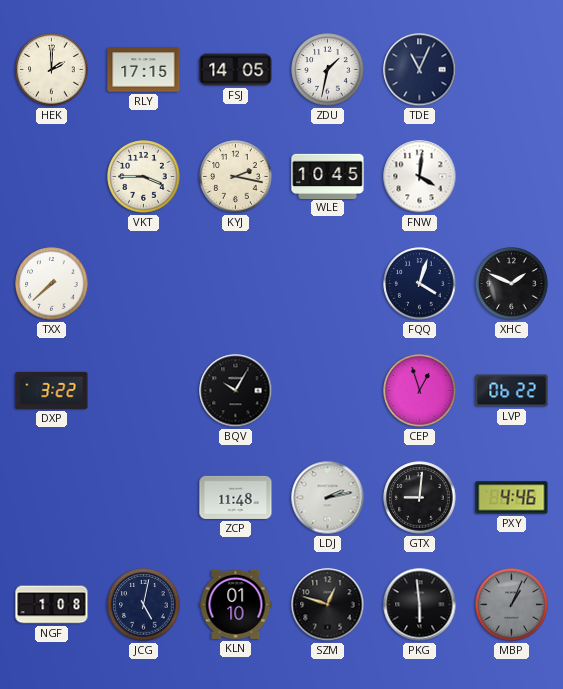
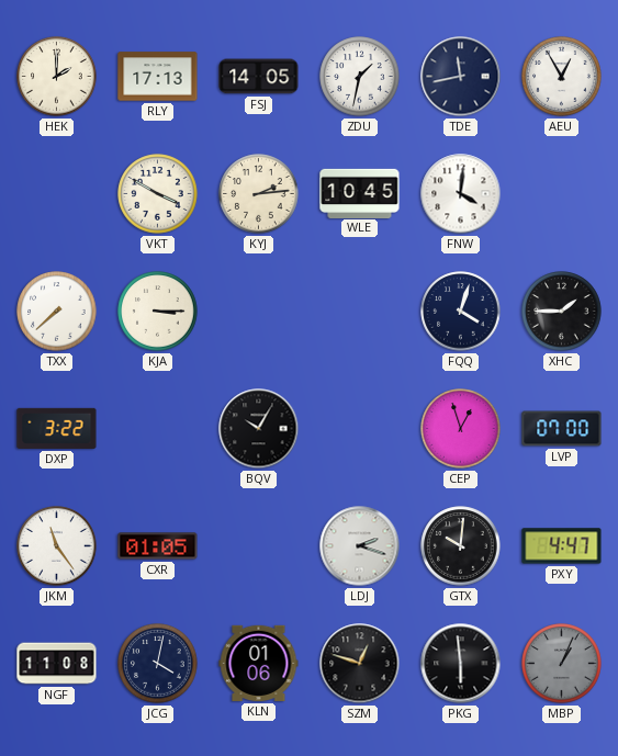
RLY: 17:15 -> 17:13 (158, 77)
TDE: 11:04 -> 11:43 (461, 77)
AEU: none -> 12:55 (562, 77)
VKT: 3:45 -> 3:50 (158, 194)
KYJ: 2:17 -> 2:14 (259, 194)
KJA: none -> 3:15 (158, 312)
XHC: 1:49 -> 1:45 (562, 312)
LVP: 06:22 -> 07:00 (562, 429)
JKM: none -> 11:24 (57, 546)
CXR: none -> 01:05 (158, 546)
ZCP: 11:48 -> none (236, 497)
LDJ: 2:13 -> 2:18 (360, 546)
GTX: 9:01 -> 10:01 (461, 546)
PXY: 4:46 -> 4:47 (562, 546)
NGF: 1:08 -> 11:08 (57, 664)
JCG: 5:02 -> 4:02 (158, 664)
KLN: 01:10 -> 01:06 (259, 663)
